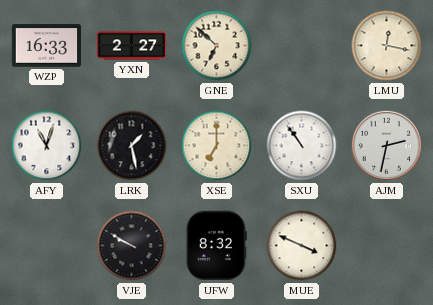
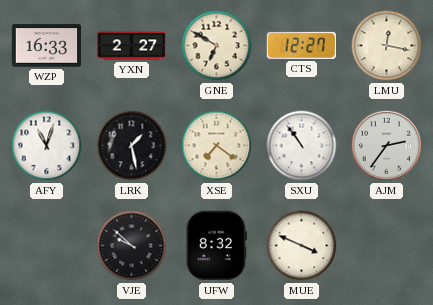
GNE: 6:52 -> 6:50 (217, 46)
CTS: none -> 12:27 (301, 45)
XSE: 7:00 -> 7:21 (217, 146)
AJM: 2:32 -> 2:36 (386, 145)
VJE: 9:50 -> 9:52 (132, 246)
